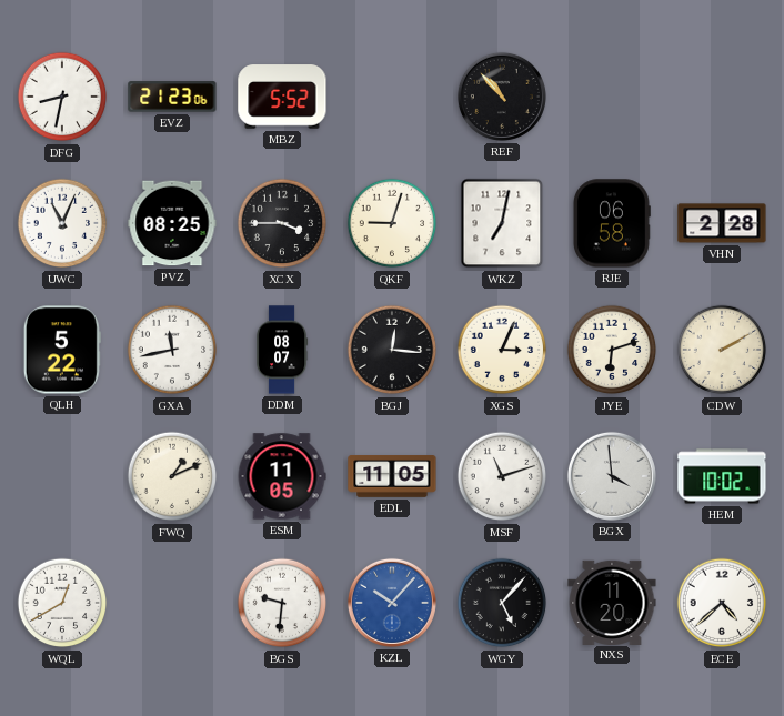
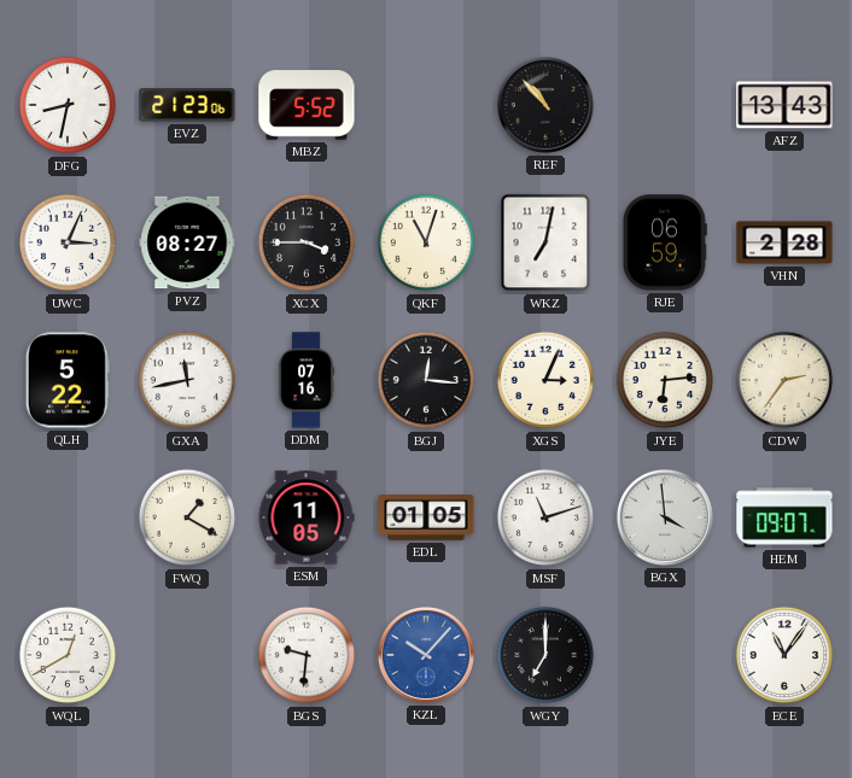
AFZ: none -> 13:43 (784, 105)
UWC: 11:04 -> 3:04 (68, 242)
PVZ: 08:25 -> 08:27 (187, 242)
QKF: 9:03 -> 11:03 (426, 242)
RJE: 06:58 -> 06:59 (664, 242)
DDM: 08:07 -> 07:16 (307, 380)
JYE: 6:12 -> 6:14 (665, 380)
CDW: 2:10 -> 2:36 (784, 380)
FWQ: 1:11 -> 1:20 (187, 517)
EDL: 11:05 -> 01:05 (426, 519)
HEM: 10:02 -> 09:07 (784, 517)
WGY: 5:07 -> 7:00 (545, 655)
NXS: 11:20 -> none (612, 602)
ECE: 4:38 -> 11:06 (784, 655)
